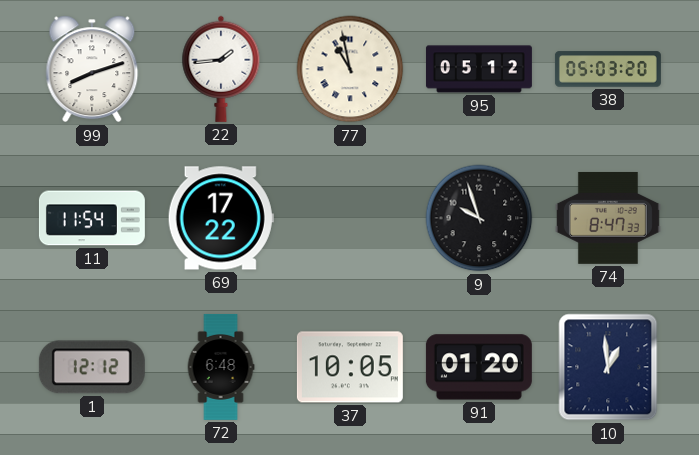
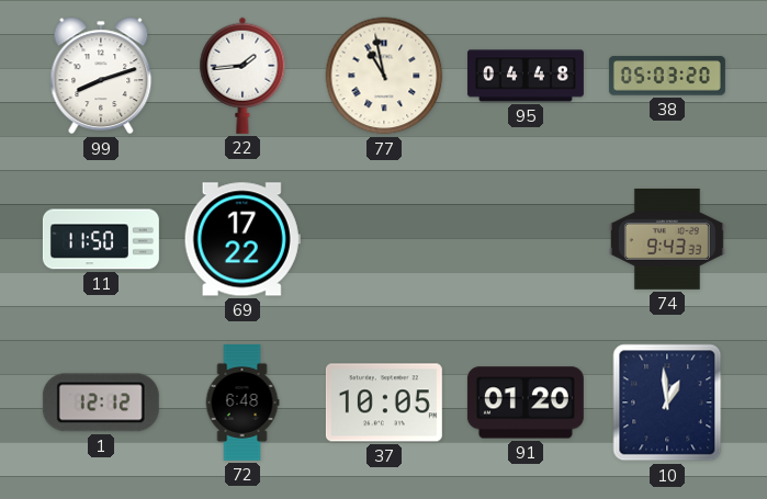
95: 05:12 -> 04:48 (526, 76)
11: 11:54 -> 11:50 (101, 239)
9: 9:57 -> none (479, 218)
74: 8:47 -> 9:43 (667, 239)
